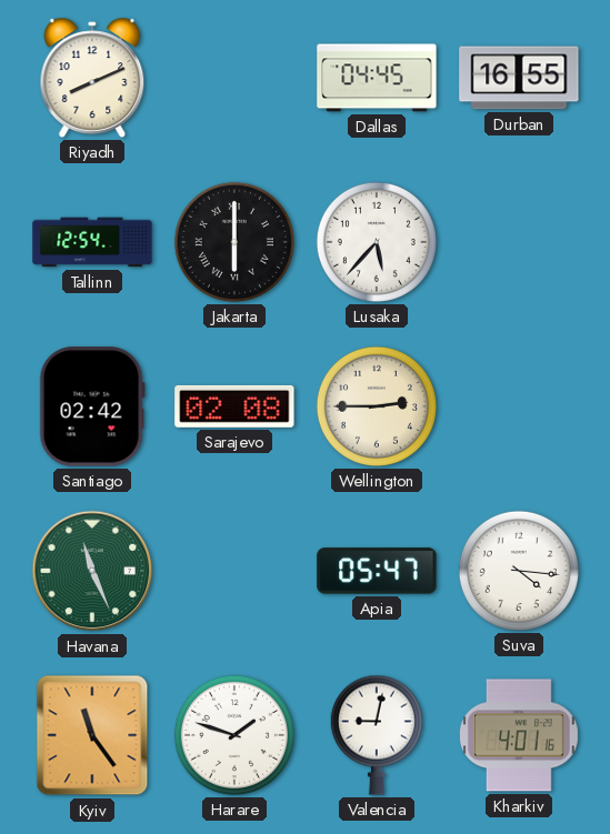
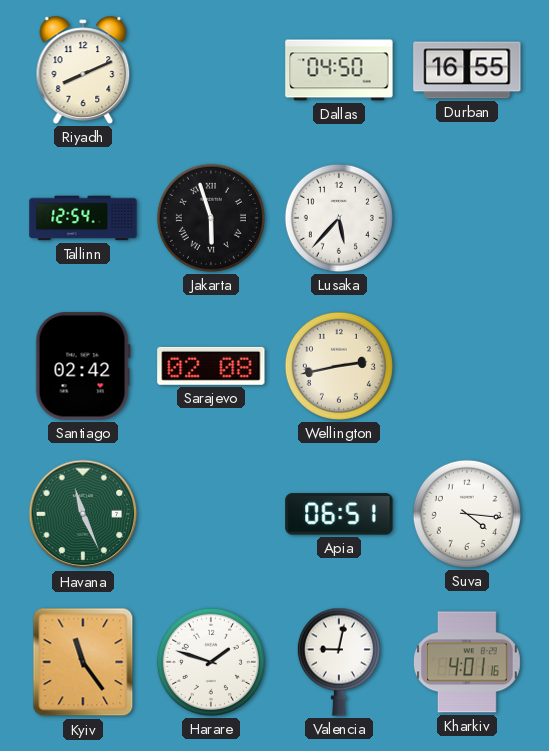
Dallas: 04:45 -> 04:50 (339, 70)
Jakarta: 6:00 -> 5:57 (211, 218)
Wellington: 2:45 -> 2:43 (339, 366)
Apia: 05:47 -> 06:51 (339, 514)
